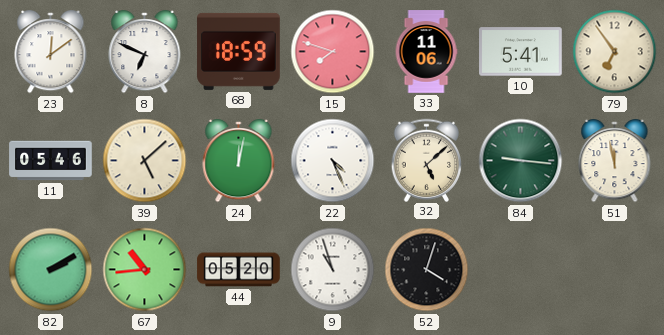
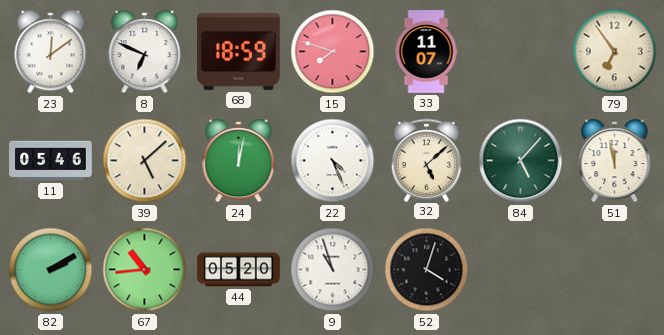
33: 11:06 -> 11:07 (426, 52)
10: 5:41 -> none (521, 52)
84: 9:16 -> 5:07 (521, 161)
